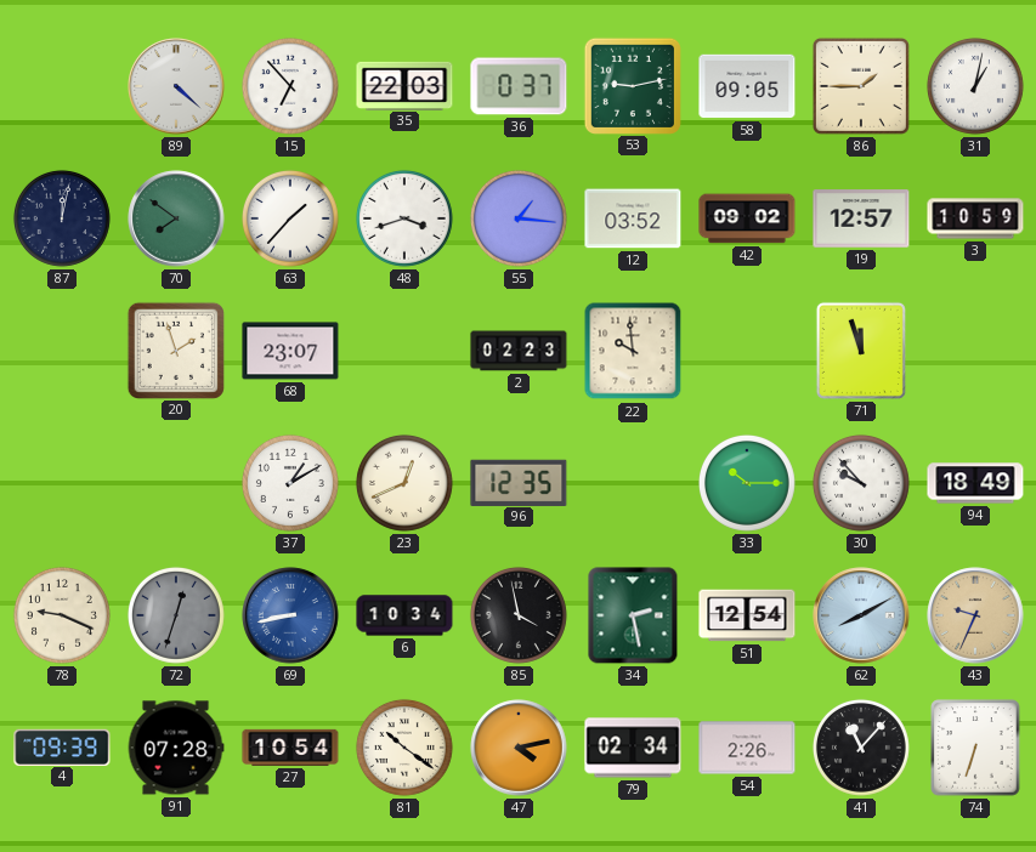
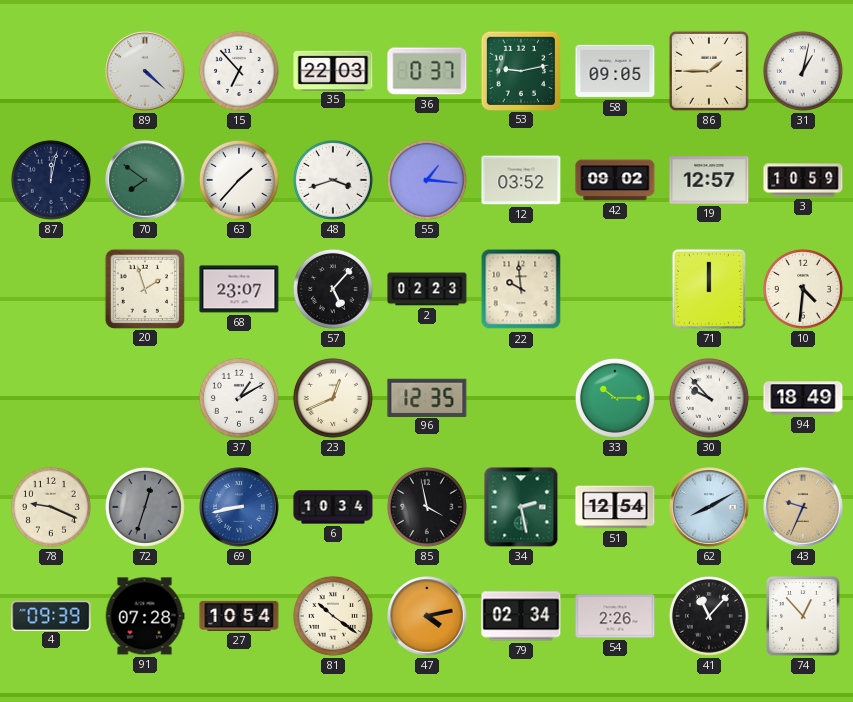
57: none -> 5:07 (333, 289)
71: 11:57 -> 12:00 (709, 289)
10: none -> 4:31 (803, 289)
74: 6:33 -> 12:53 (803, 616)
